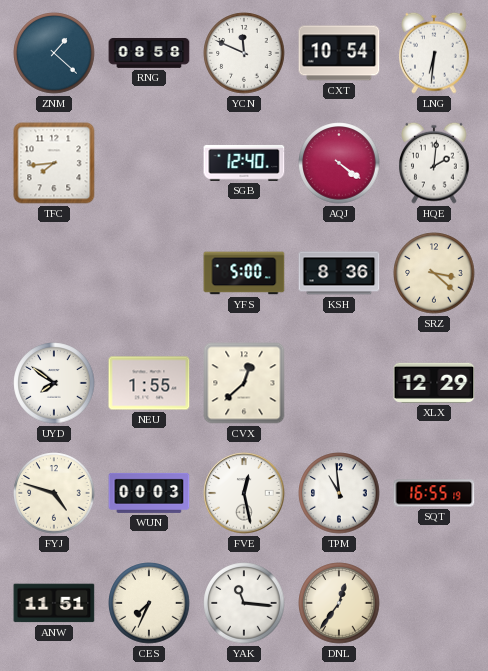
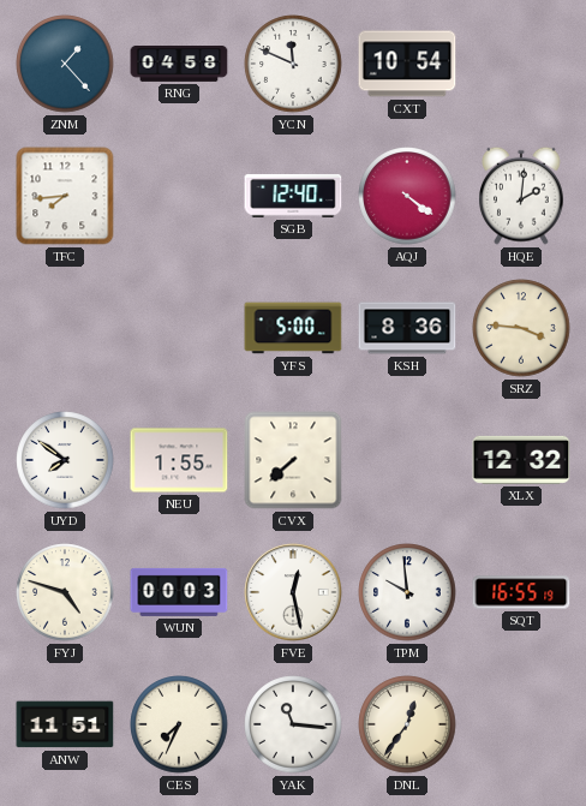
ZNM: 1:22 -> 1:23 (65, 64)
RNG: 08:58 -> 04:58 (179, 65)
LNG: 6:31 -> none (434, 53)
SRZ: 3:22 -> 3:46 (521, 328)
CVX: 12:38 -> 7:38 (293, 460)
XLX: 12:29 -> 12:32 (521, 460)
TPM: 10:59 -> 9:59 (407, 592)
